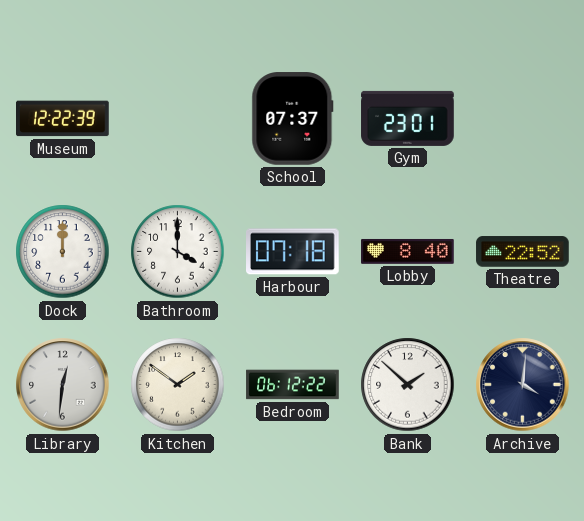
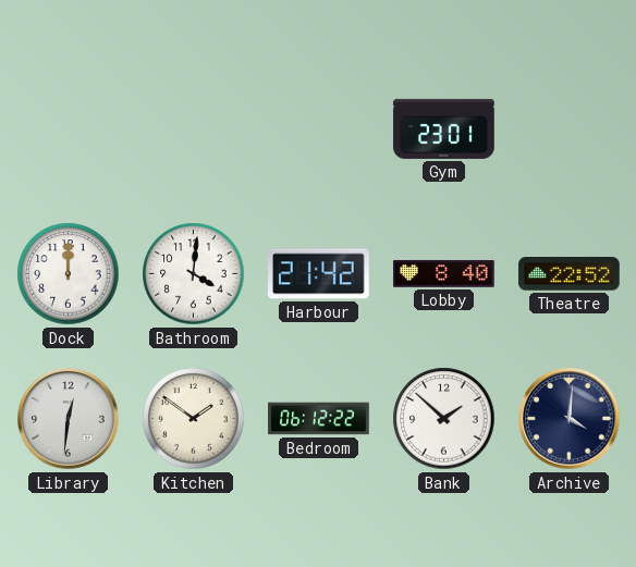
Museum: 12:22 -> none (63, 119)
School: 07:37 -> none (293, 119)
Bathroom: 4:00 -> 4:01 (194, 274)
Harbour: 07:18 -> 21:42 (319, 274)
